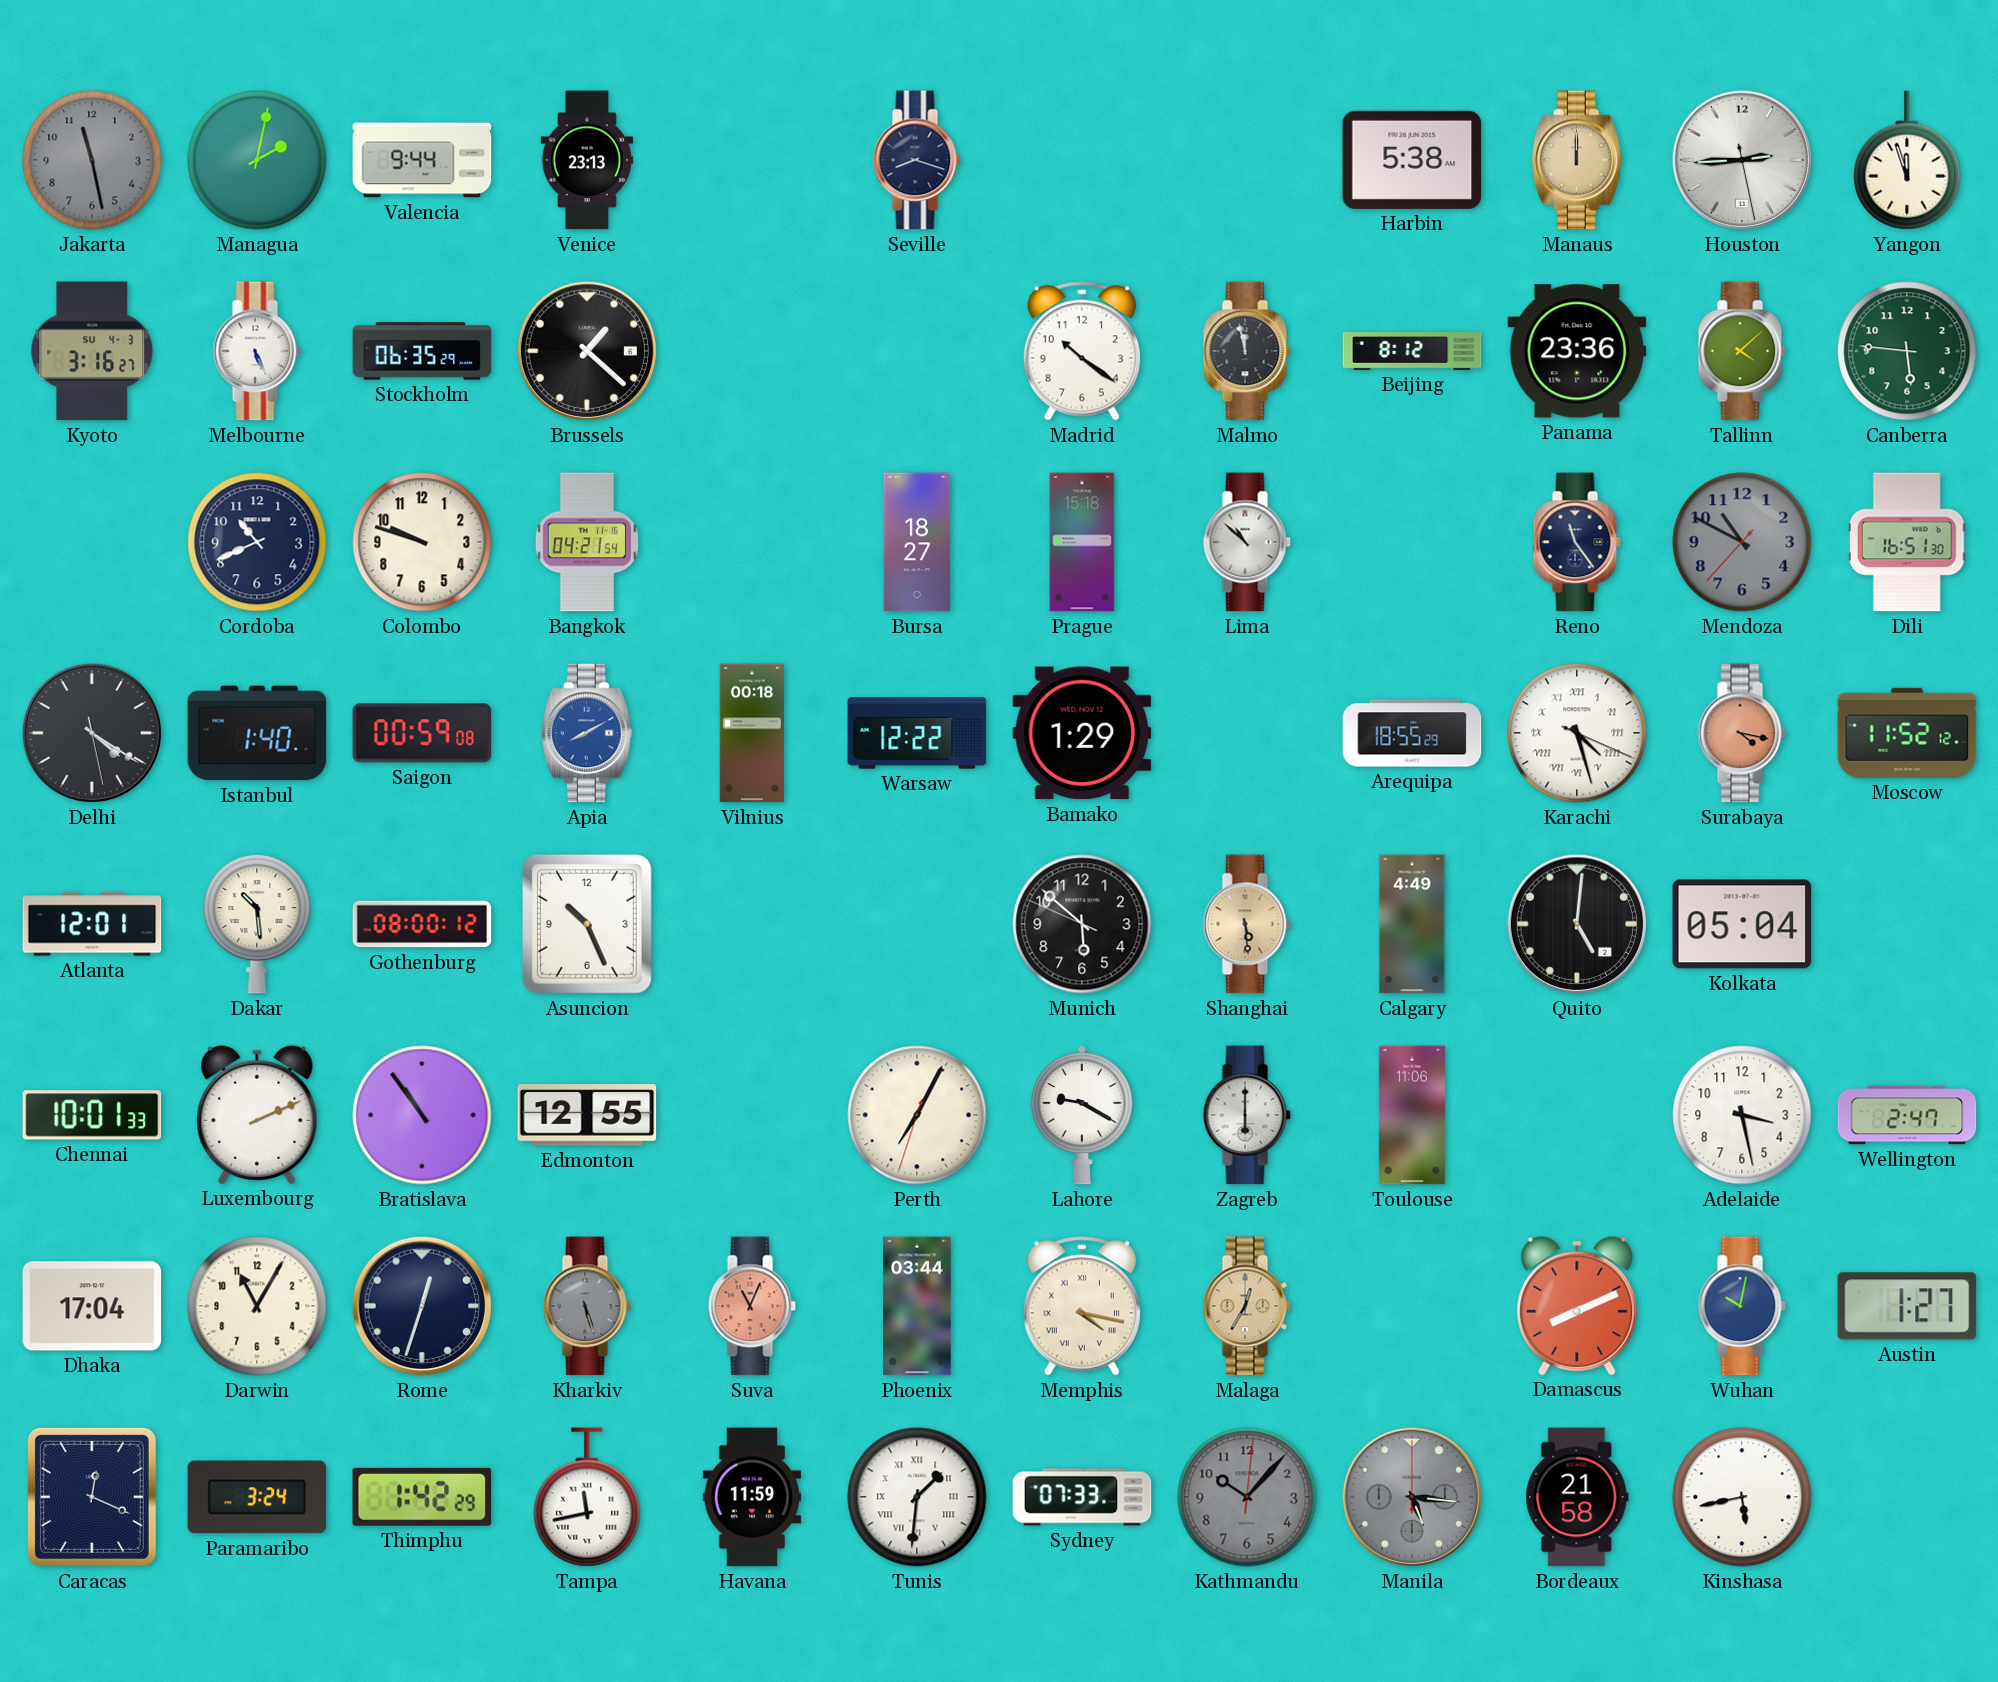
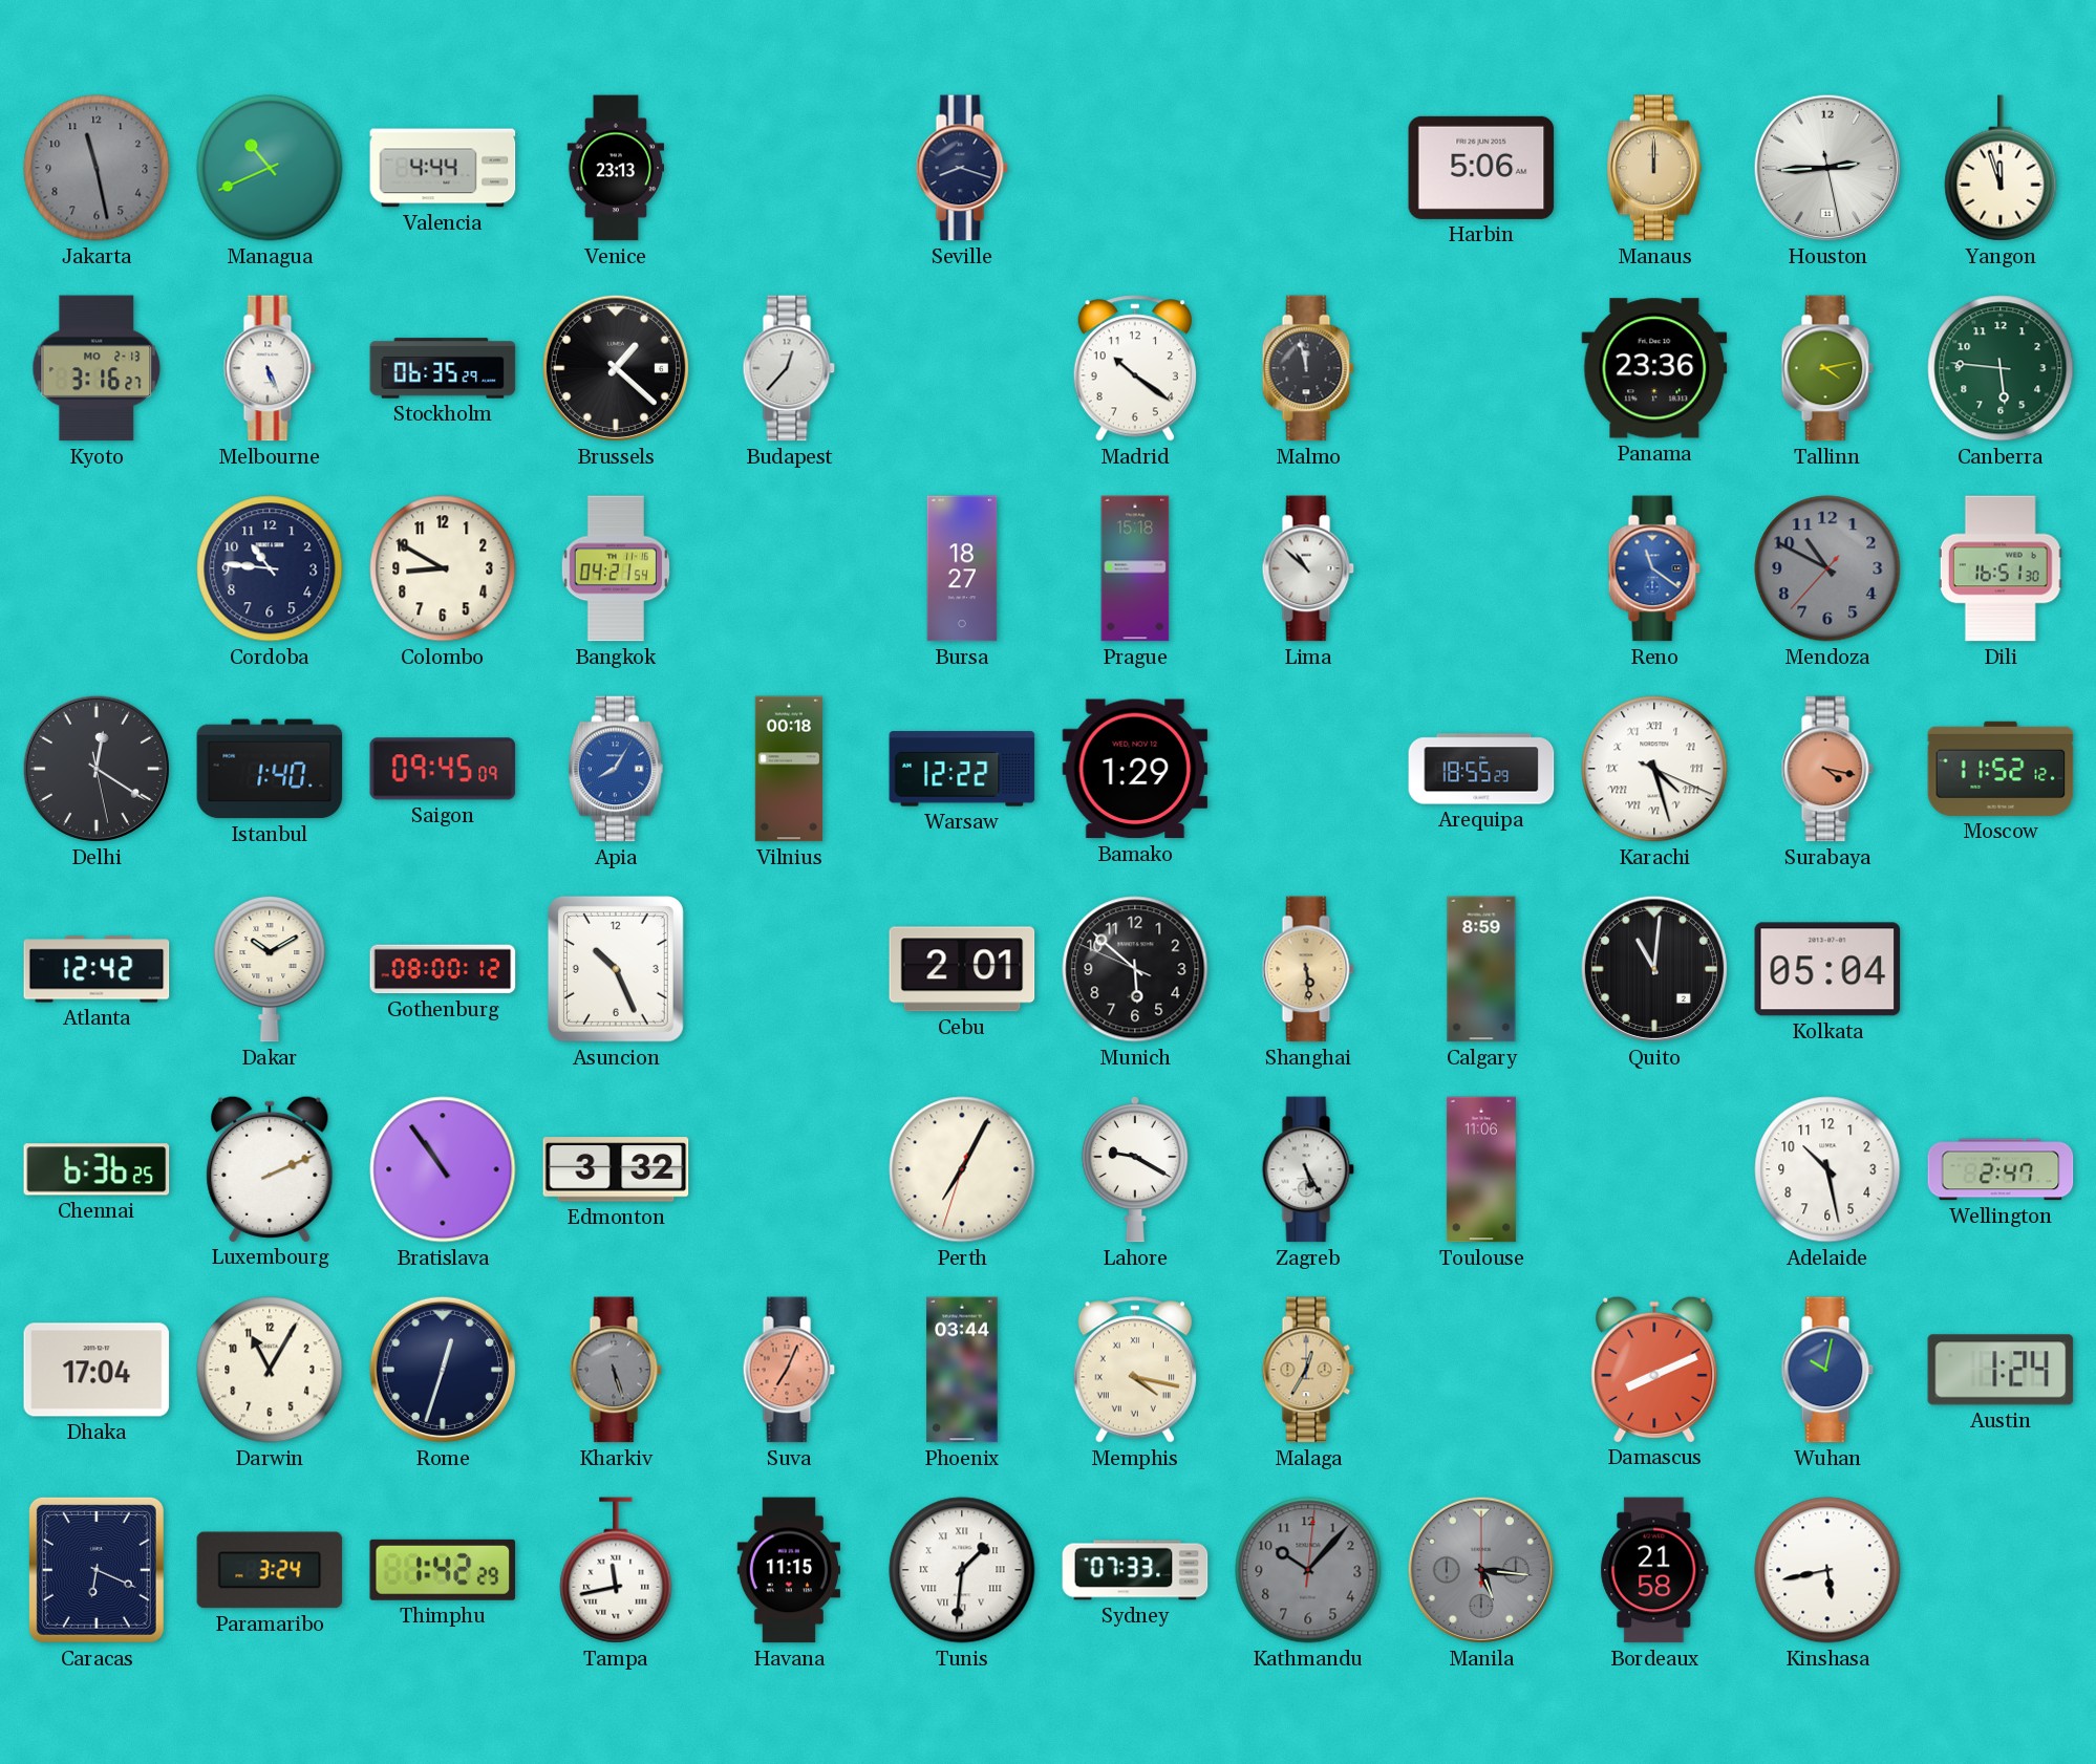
Managua: 2:02 -> 10:41 (270, 168)
Valencia: 9:44 -> 4:44 (443, 168)
Harbin: 5:38 -> 5:06 (1481, 168)
Kyoto date: SU 4-3 -> MO 2-13 (97, 368)
Budapest: none -> 12:37 (789, 368)
Beijing: 8:12 -> none (1412, 352)
Tallinn: 4:08 -> 4:13 (1827, 368)
Cordoba: 10:41 -> 10:46 (270, 568)
Colombo: 9:48 -> 8:50 (443, 568)
Reno: 11:24 -> 11:21 (1654, 568)
Reno dial: navy -> blue (1654, 568)
Delhi: 4:20 -> 12:20 (97, 769)
Saigon: 00:59 -> 09:45 (443, 769)
Apia: 8:10 -> 8:05 (616, 769)
Atlanta: 12:01 -> 12:42 (97, 969)
Dakar: 10:29 -> 10:10 (270, 969)
Cebu: none -> 2:01 (962, 969)
Calgary: 4:49 -> 8:59 (1481, 969)
Quito: 5:01 -> 11:01 (1654, 969)
Chennai: 10:01 -> 6:36 (97, 1169)
Edmonton: 12:55 -> 3:32 (616, 1169)
Zagreb: 6:00 -> 5:25 (1308, 1169)
Adelaide: 3:28 -> 10:28 (1827, 1169)
Suva: 11:04 -> 7:04 (789, 1370)
Austin: 1:27 -> 1:24 (2001, 1370)
Caracas: 12:19 -> 6:19 (97, 1570)
Havana: 11:59 -> 11:15 (788, 1570)
